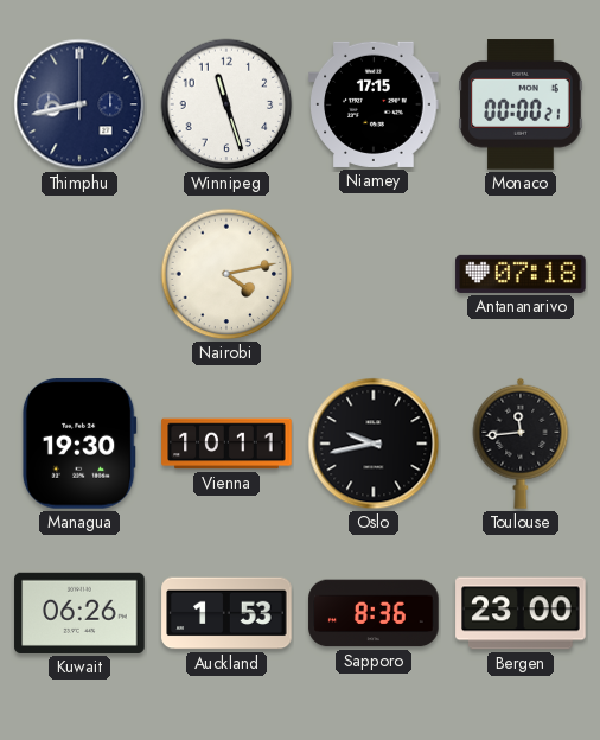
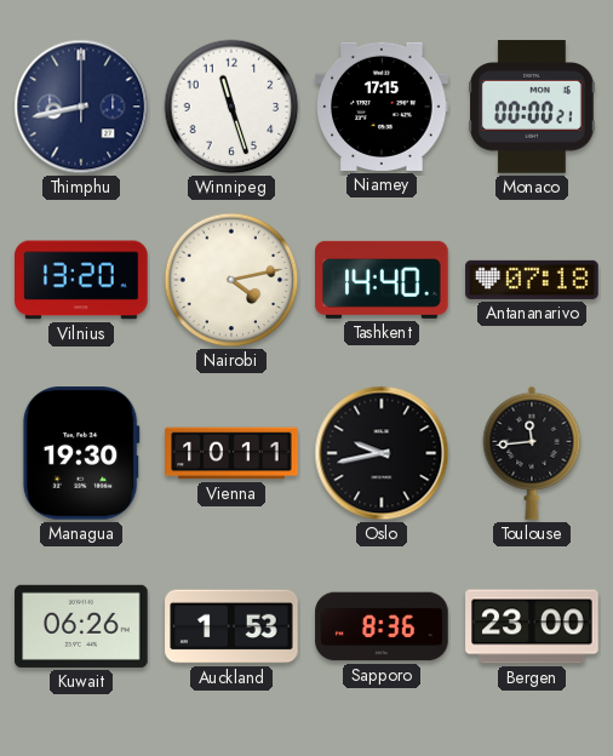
Vilnius: none -> 13:20 (81, 280)
Tashkent: none -> 14:40 (382, 280)
